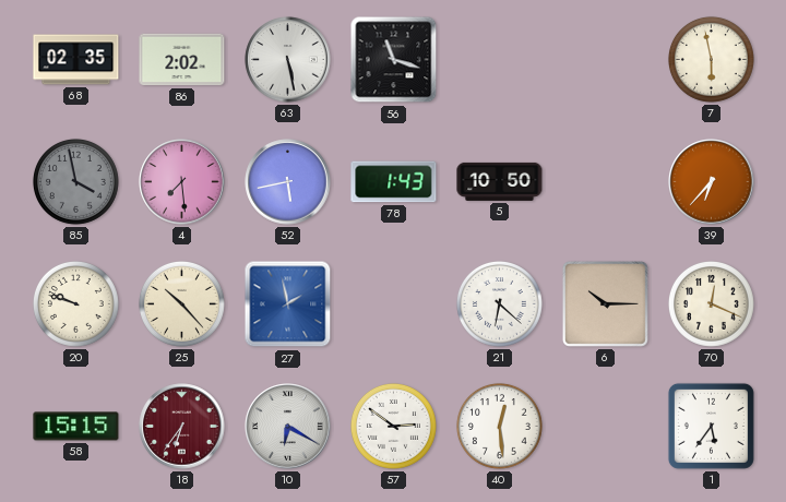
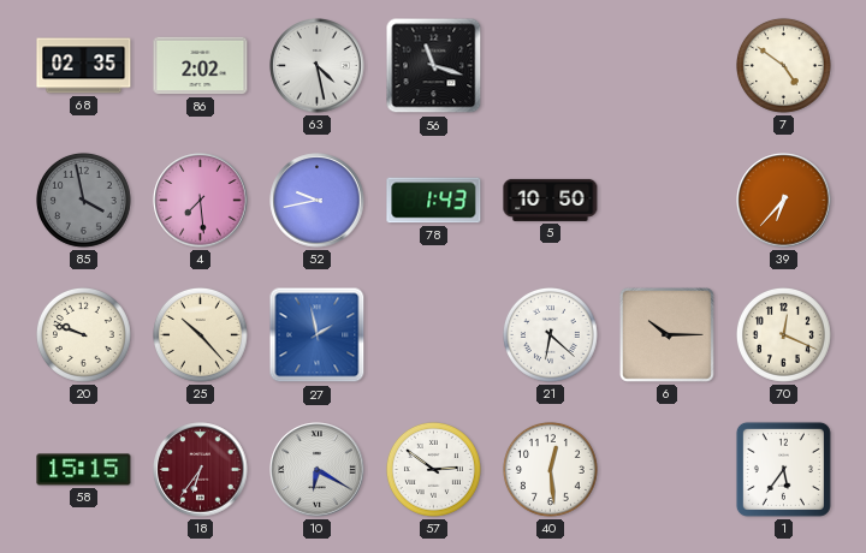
63: 5:28 -> 4:28 (318, 66)
7: 5:58 -> 4:51 (783, 65)
52: 5:43 -> 9:43 (318, 201)
